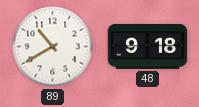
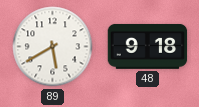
89: 10:40 -> 5:40 (53, 47)
